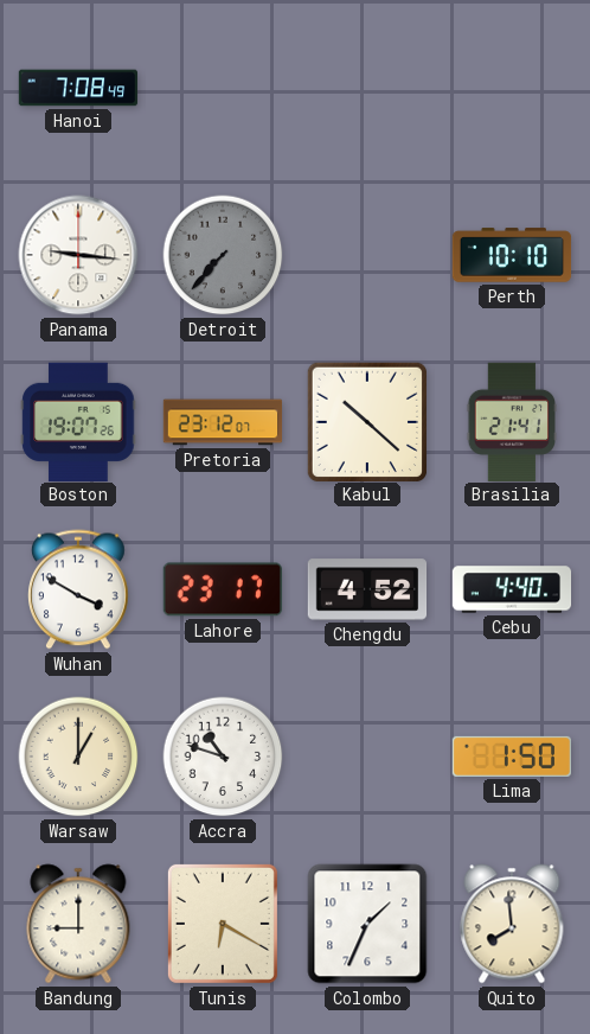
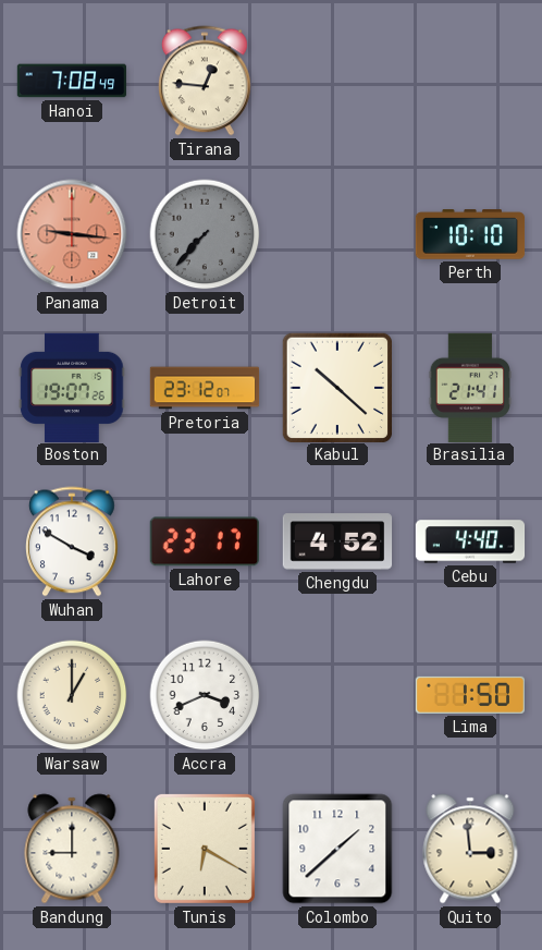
Tirana: none -> 12:46 (206, 81)
Panama dial: white -> salmon (72, 234)
Accra: 10:48 -> 3:41 (205, 695)
Colombo: 1:34 -> 1:38 (337, 849)
Quito: 7:59 -> 2:59 (470, 849)
